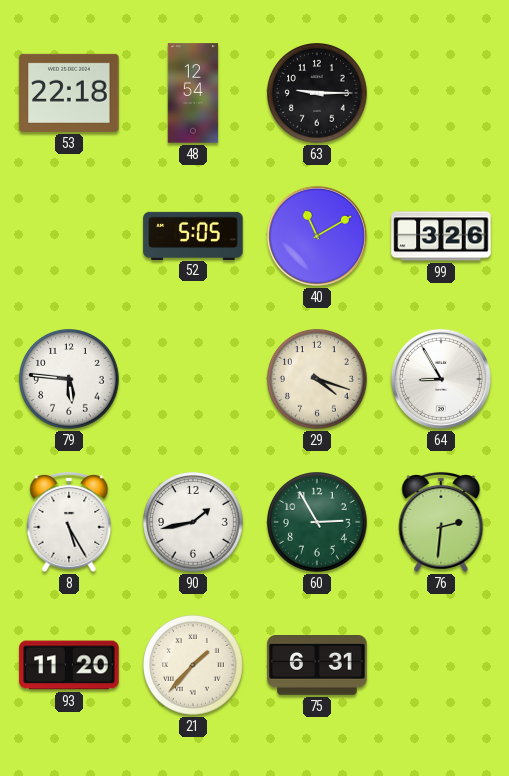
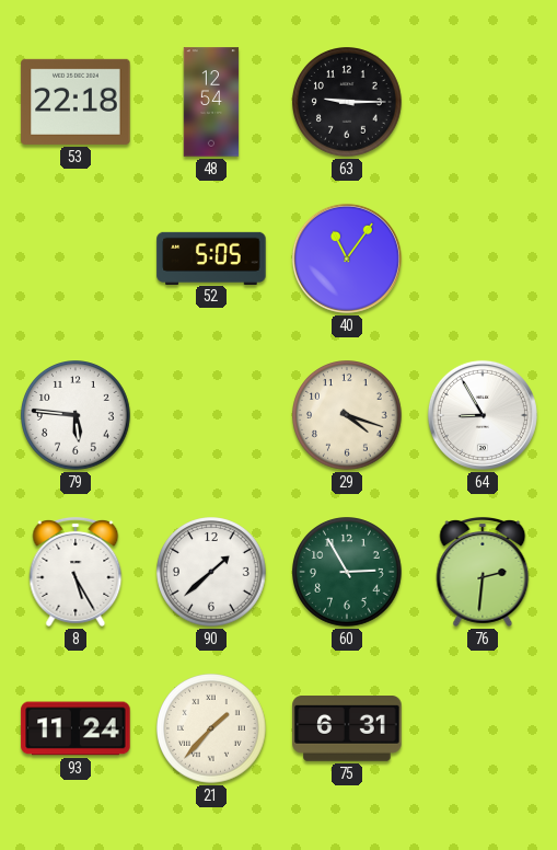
40: 11:10 -> 11:06 (347, 259)
99: 3:26 -> none (441, 236)
90: 1:43 -> 1:38 (212, 573)
93: 11:20 -> 11:24 (76, 728)
